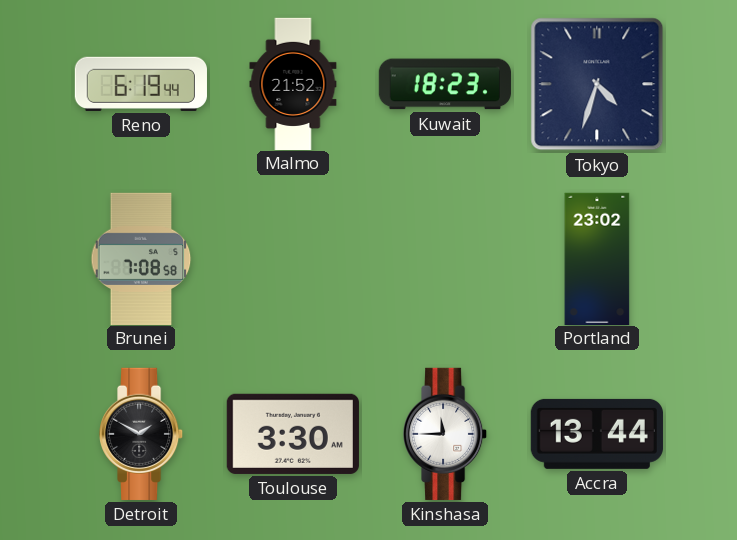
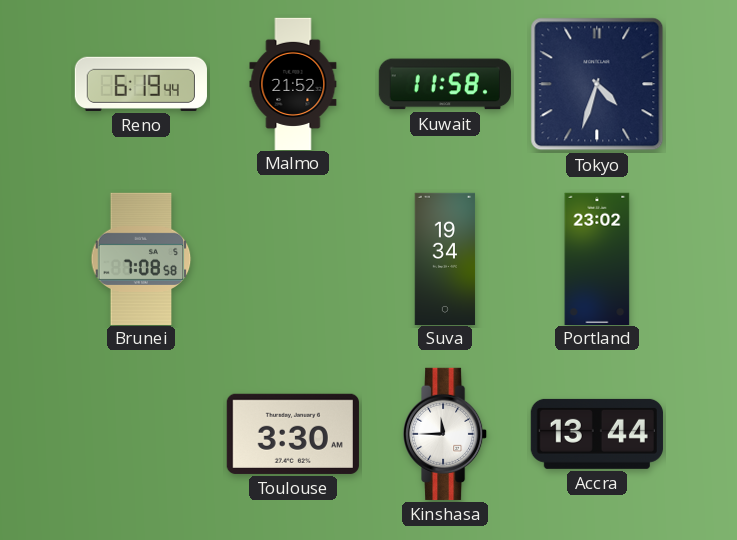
Kuwait: 18:23 -> 11:58 (445, 84)
Suva: none -> 19:34 (445, 258)
Detroit: 1:50 -> none (142, 434)
